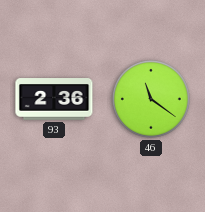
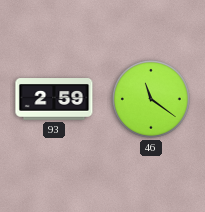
93: 2:36 -> 2:59 (54, 99)
